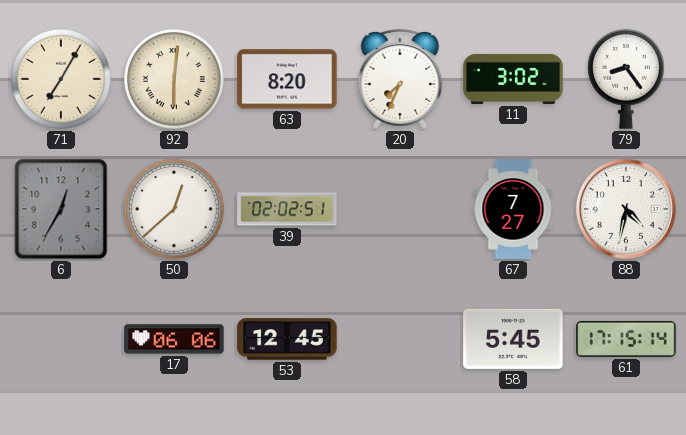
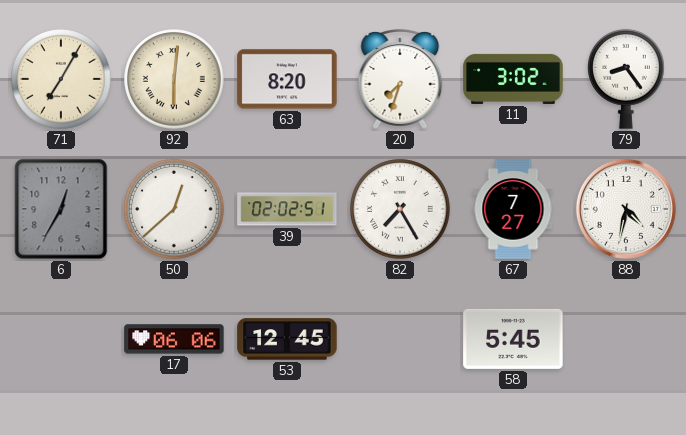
20: 7:34 -> 7:33 (400, 80)
82: none -> 7:25 (400, 209)
61: 17:15 -> none (626, 339)
